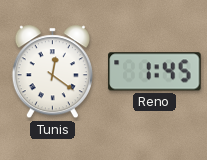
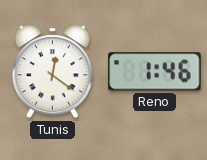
Reno: 1:45 -> 1:46 (155, 72)
